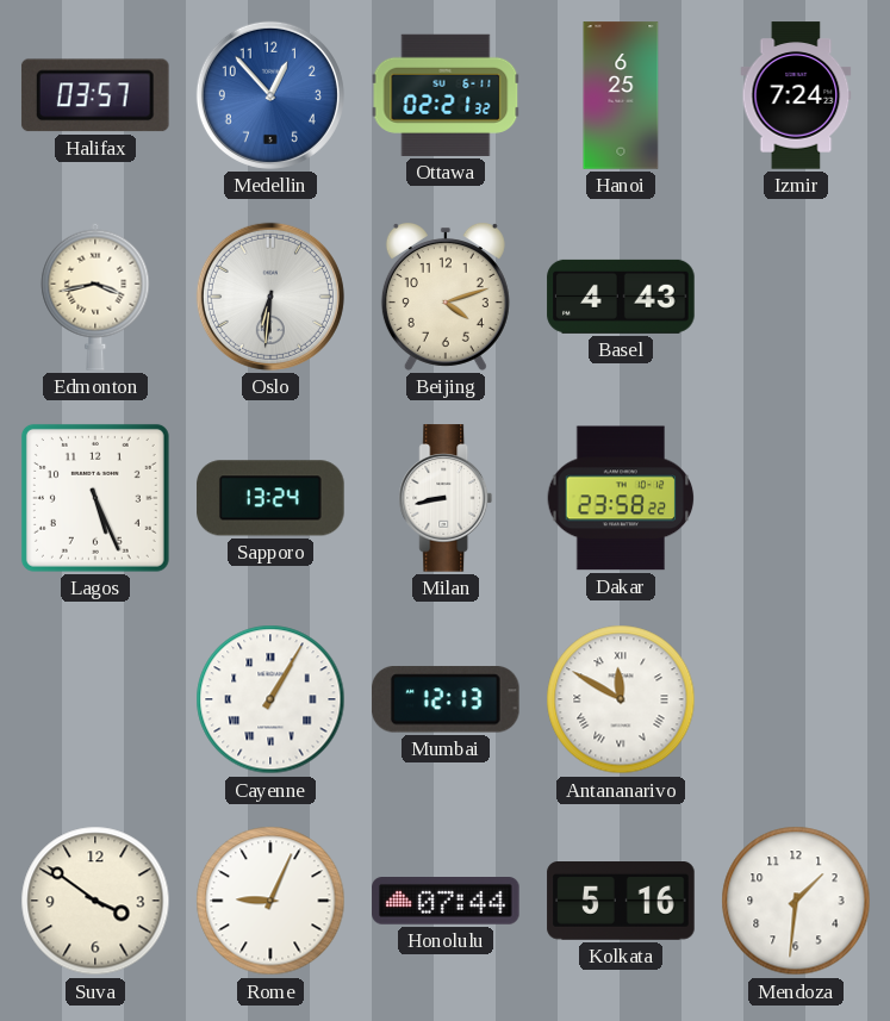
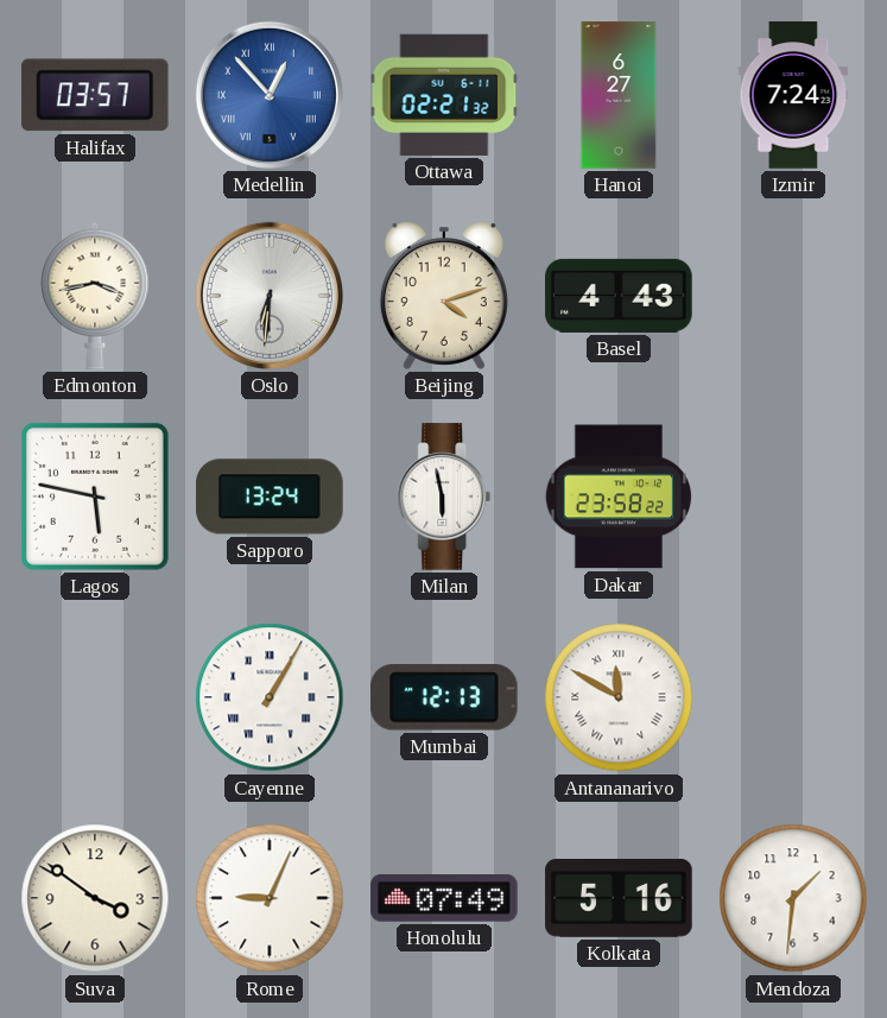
Medellin numerals: Arabic -> Roman (270, 95)
Hanoi: 6:25 -> 6:27 (619, 95)
Lagos: 5:26 -> 5:47 (95, 497)
Milan: 8:43 -> 5:58 (444, 497)
Honolulu: 07:44 -> 07:49 (444, 899)
